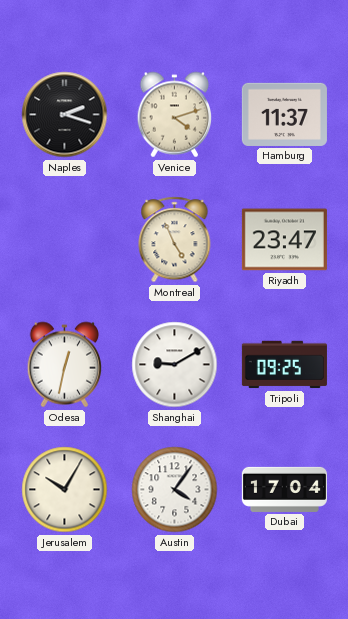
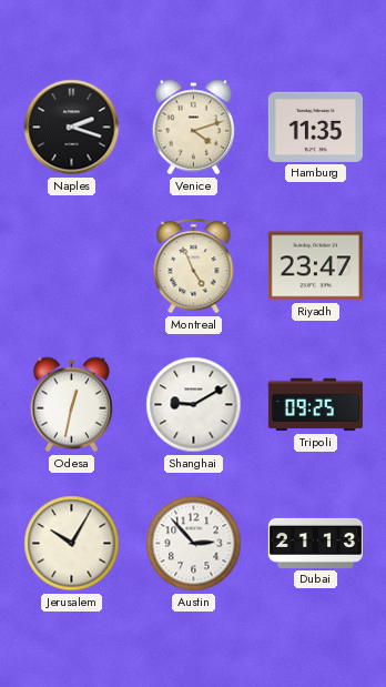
Hamburg: 11:37 -> 11:35 (315, 127)
Austin: 4:06 -> 2:53 (194, 544)
Dubai: 17:04 -> 21:13 (315, 543)
